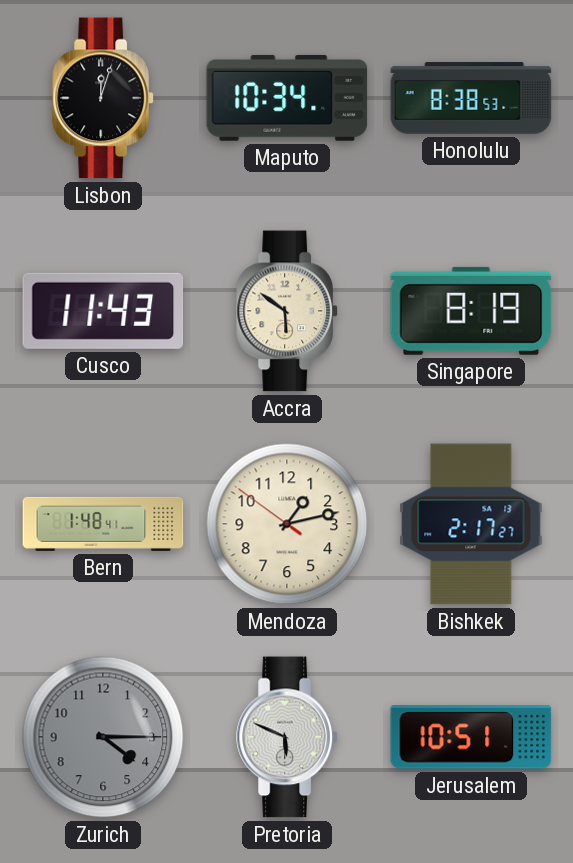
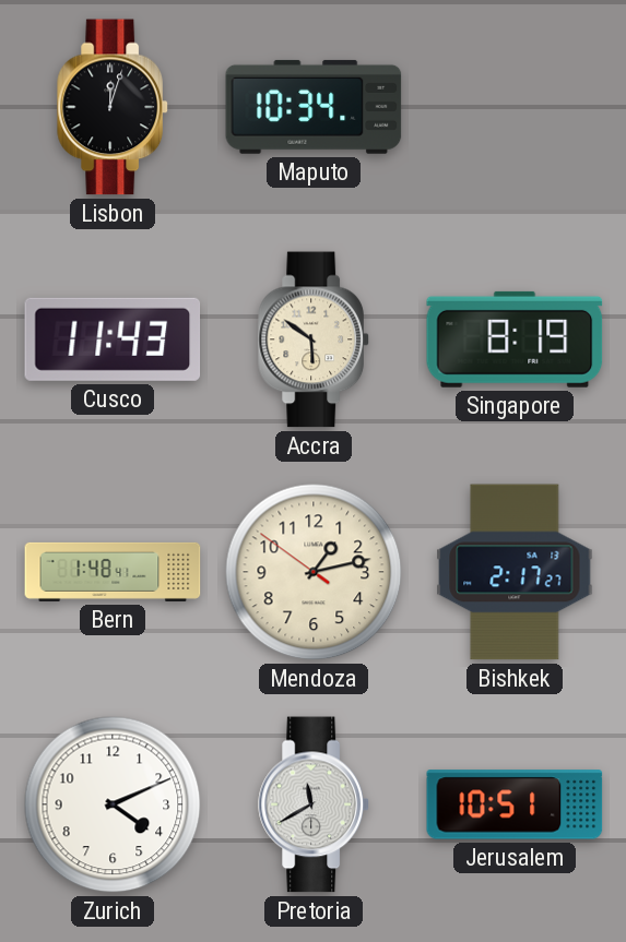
Honolulu: 8:38 -> none (471, 98)
Zurich: 4:15 -> 4:11 (113, 804)
Zurich dial: grey -> white (113, 804)
Pretoria: 5:49 -> 11:40 (314, 804)
